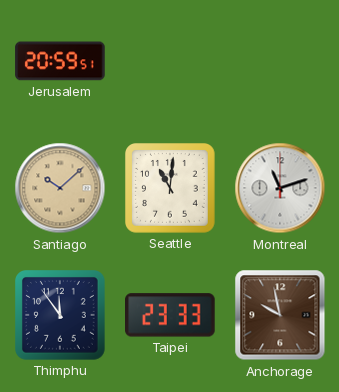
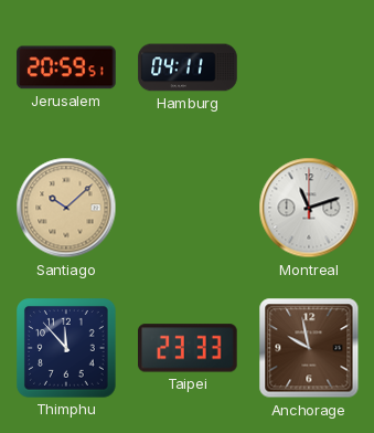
Hamburg: none -> 04:11 (188, 67)
Seattle: 11:01 -> none (171, 189)
Thimphu: 11:54 -> 11:53 (67, 349)
